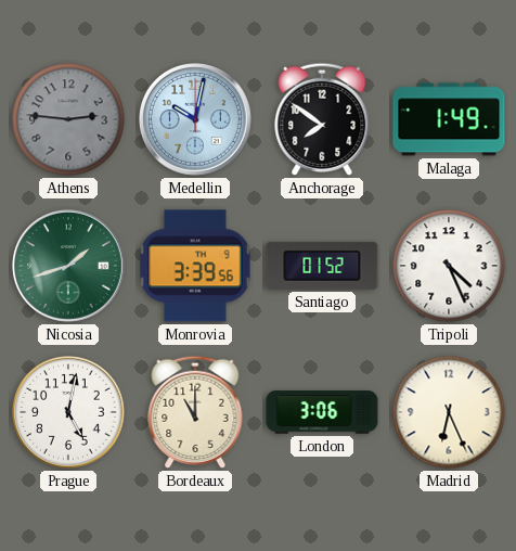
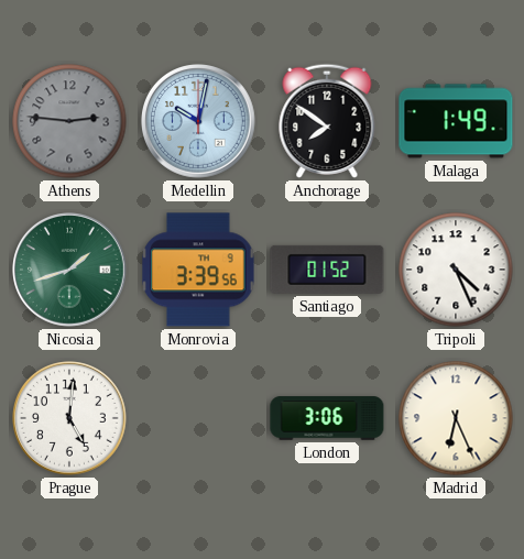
Prague: 5:02 -> 5:01 (70, 419)
Bordeaux: 11:00 -> none (195, 412)
